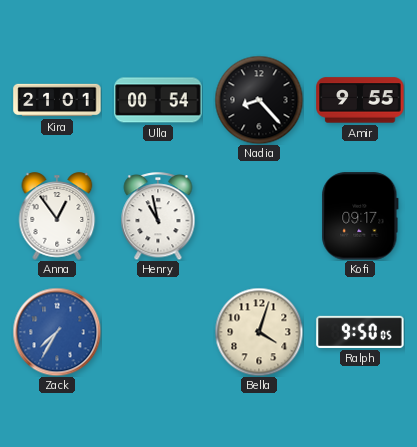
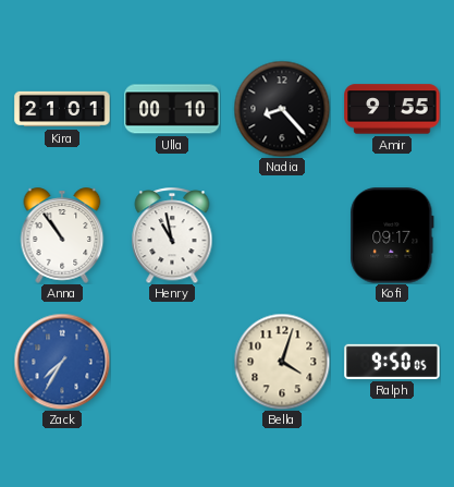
Ulla: 00:54 -> 00:10 (172, 109)
Anna: 12:54 -> 10:54 (62, 235)
